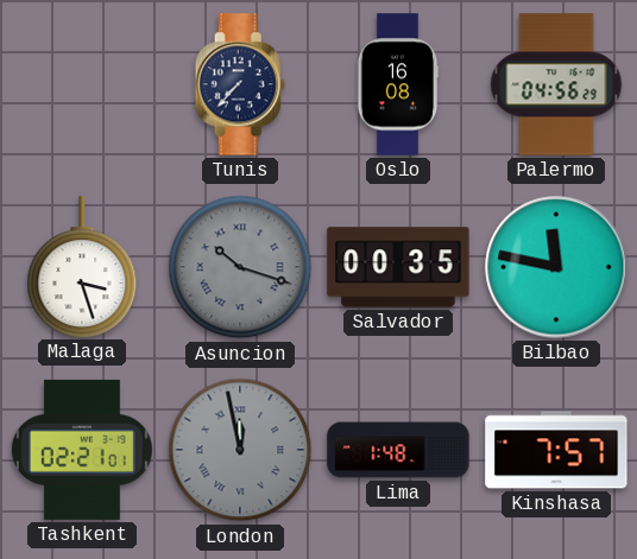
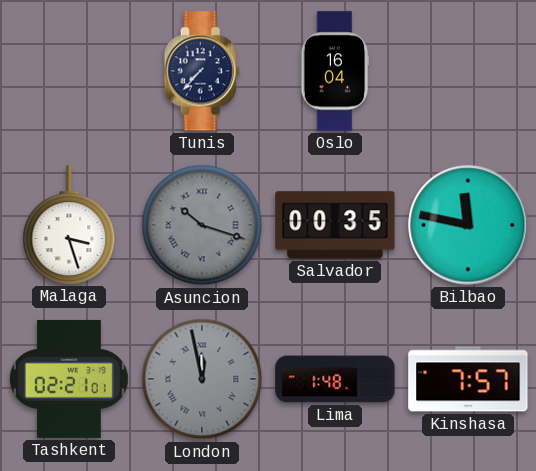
Oslo: 16:08 -> 16:04 (335, 71)
Palermo: 04:56 -> none (556, 84)
